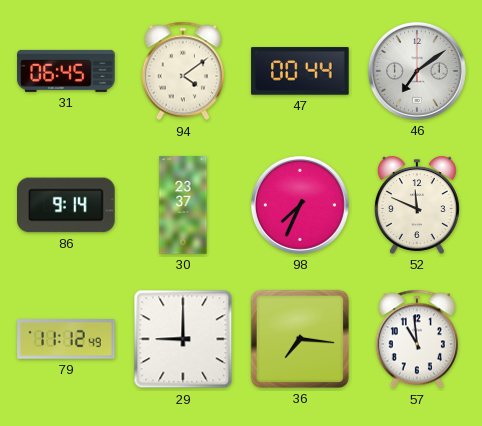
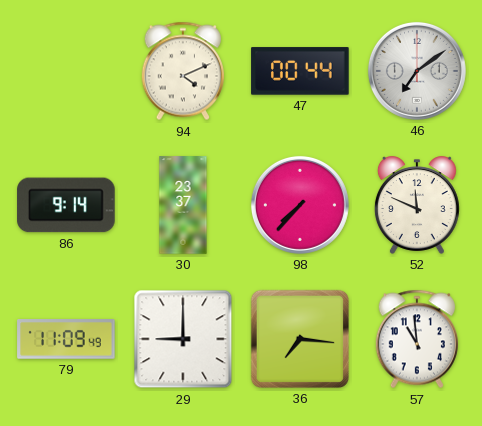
31: 06:45 -> none (66, 71)
94: 4:09 -> 4:11 (182, 71)
98: 7:34 -> 7:37 (300, 205)
79: 11:12 -> 11:09 (66, 339)
